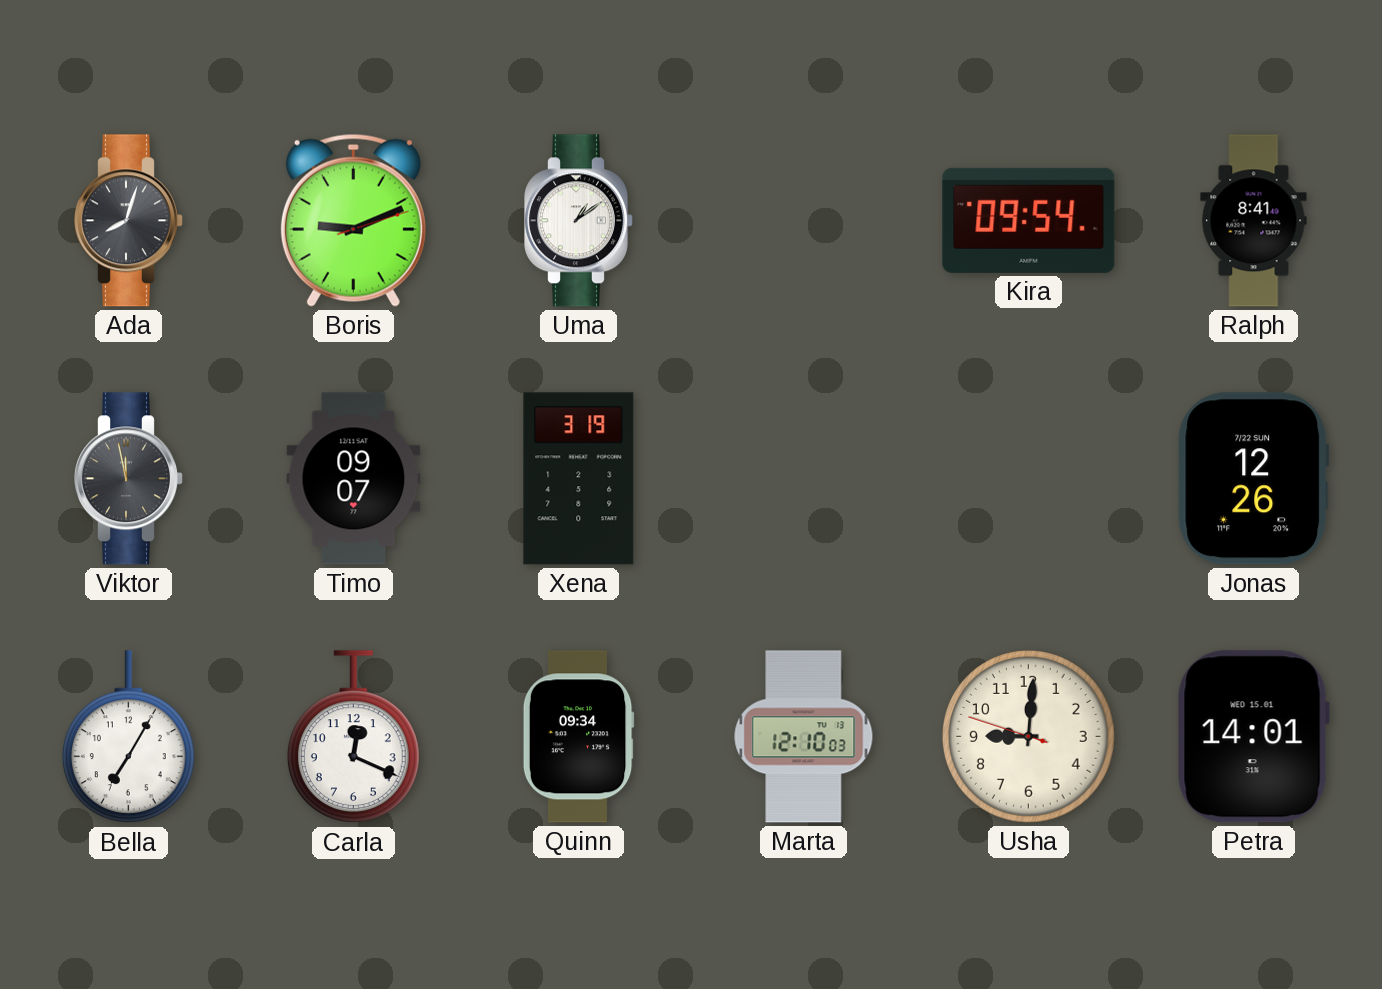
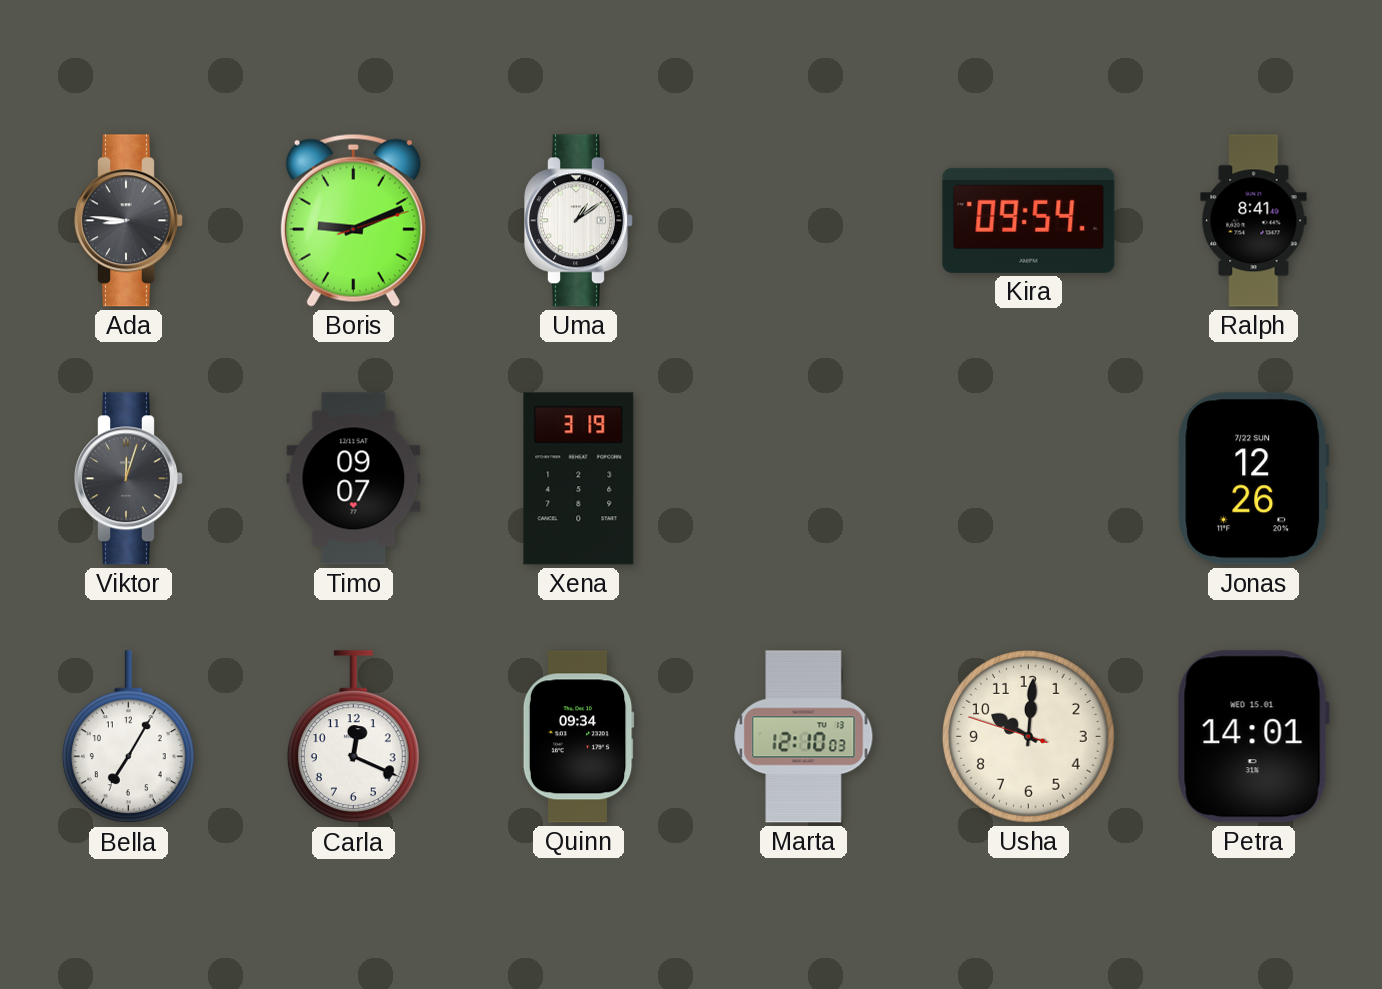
Ada: 8:03 -> 8:46 (129, 221)
Viktor: 11:58 -> 12:03 (129, 479)
Usha: 9:00 -> 10:00 (1029, 737)
